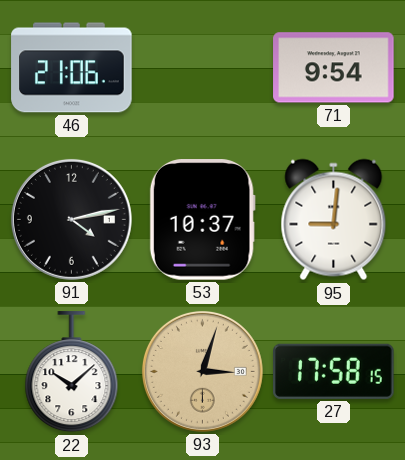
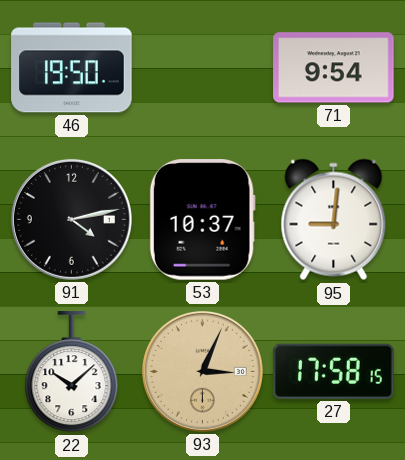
46: 21:06 -> 19:50 (72, 68)
93: 3:03 -> 3:04 (202, 371)
